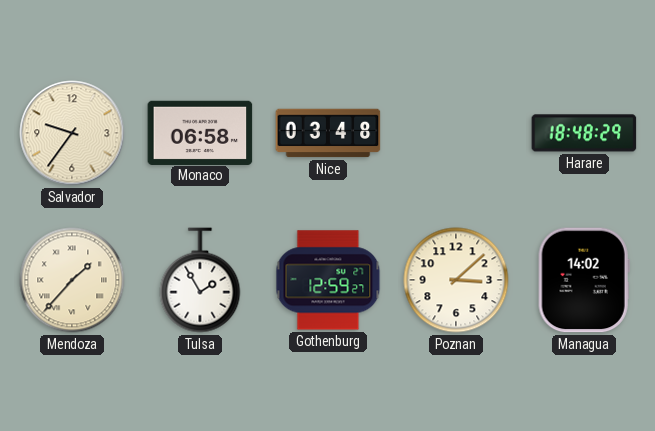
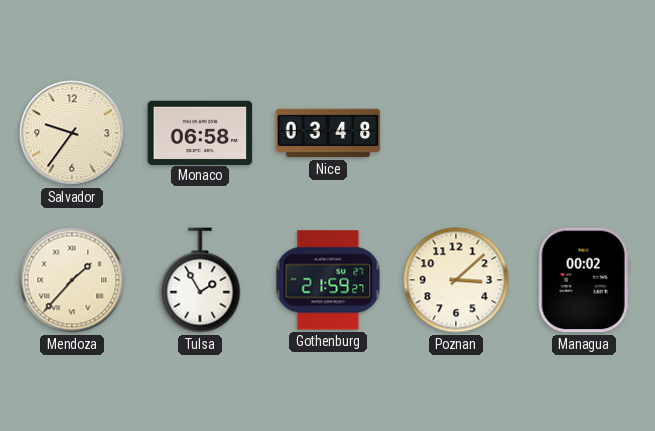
Harare: 18:48 -> none (584, 133)
Gothenburg: 12:59 -> 21:59 (328, 280)
Managua: 14:02 -> 00:02 (584, 280)
